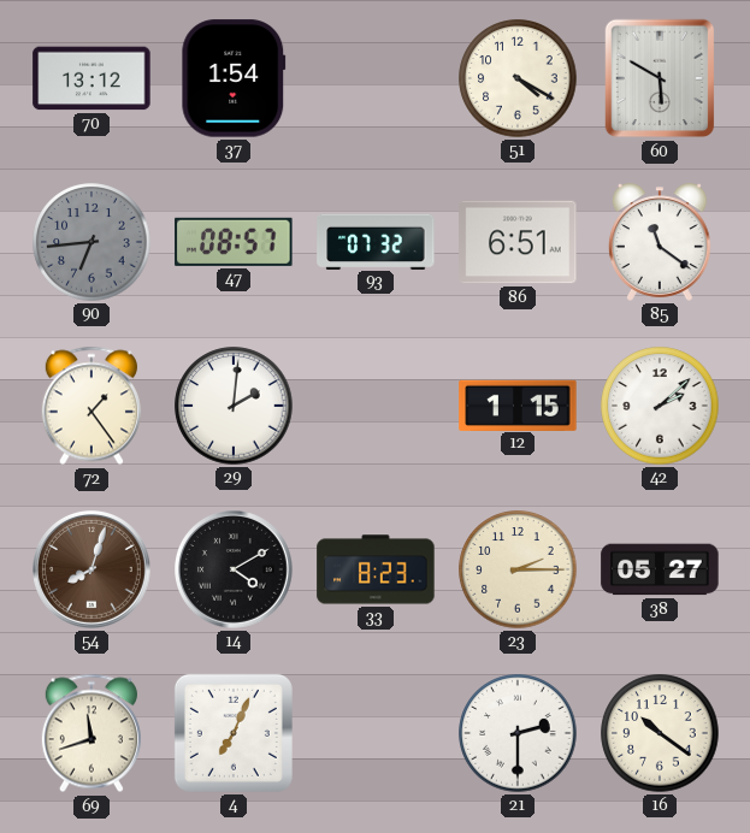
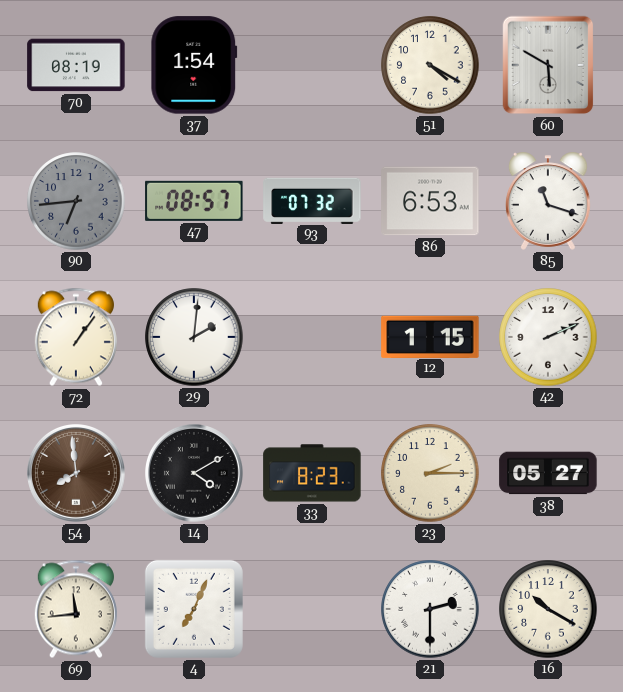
70: 13:12 -> 08:19 (76, 65)
86: 6:51 -> 6:53 (430, 201)
85: 11:21 -> 11:18 (548, 201)
72: 1:24 -> 1:06 (76, 337)
42: 2:08 -> 2:11 (548, 337)
54: 8:03 -> 7:59 (77, 474)
69: 11:42 -> 11:44 (76, 609)
16: 10:21 -> 10:20 (548, 609)
